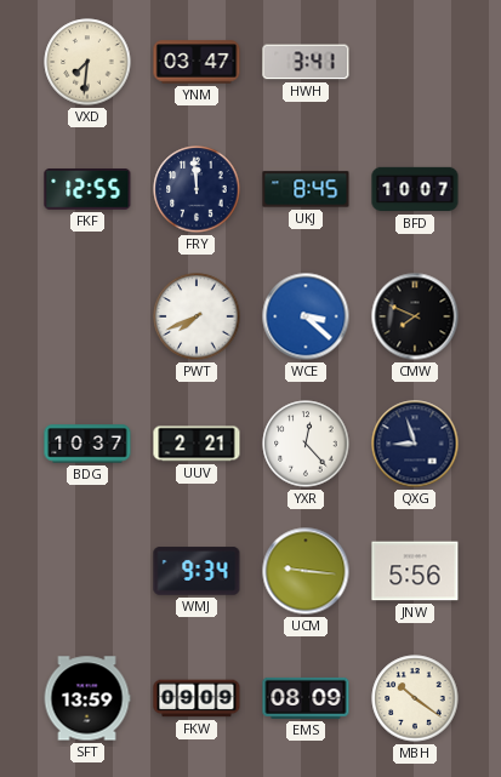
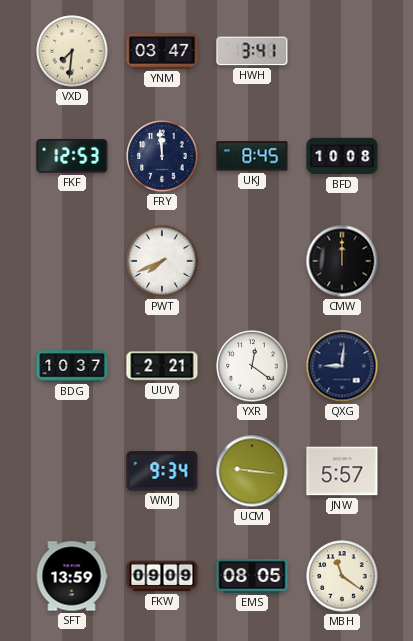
FKF: 12:55 -> 12:53 (72, 157)
BFD: 10:07 -> 10:08 (342, 156)
WCE: 3:22 -> none (306, 316)
CMW: 7:49 -> 12:00 (342, 261)
YXR: 12:23 -> 12:21 (252, 366)
QXG: 8:57 -> 9:01 (342, 366)
JNW: 5:56 -> 5:57 (342, 471)
EMS: 08:09 -> 08:05 (252, 576)
MBH: 10:21 -> 11:21 (342, 576)
